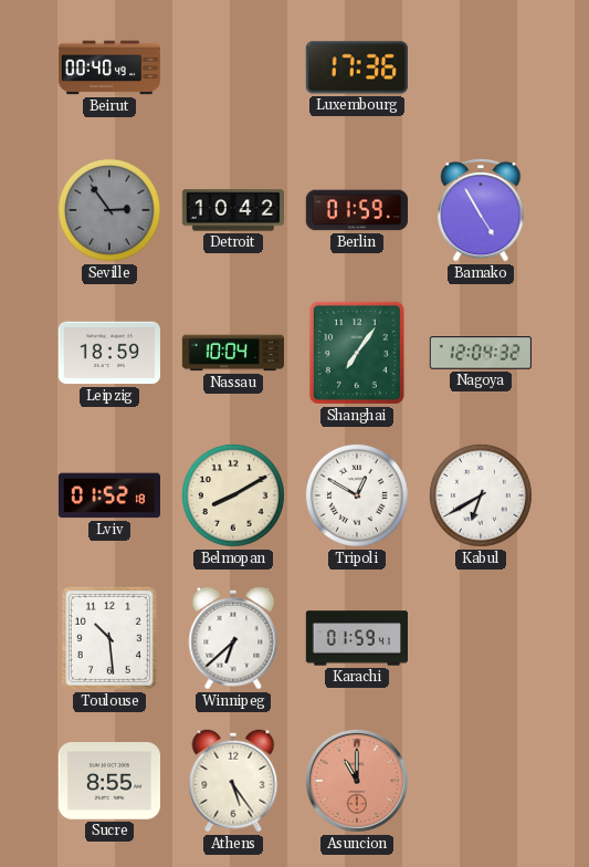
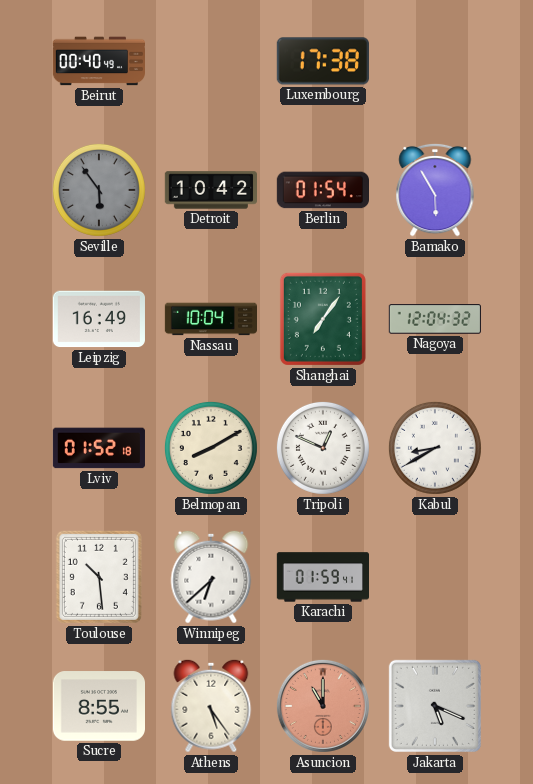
Luxembourg: 17:36 -> 17:38 (323, 61)
Seville: 2:54 -> 5:54 (99, 190)
Berlin: 01:59 -> 01:54 (322, 190)
Bamako: 4:55 -> 5:55 (435, 190)
Leipzig: 18:59 -> 16:49 (99, 319)
Tripoli: 12:50 -> 12:49 (323, 448)
Kabul: 6:40 -> 8:40 (435, 448)
Jakarta: none -> 5:19 (435, 706)
